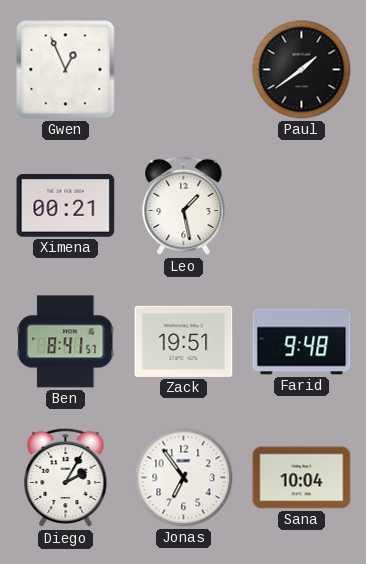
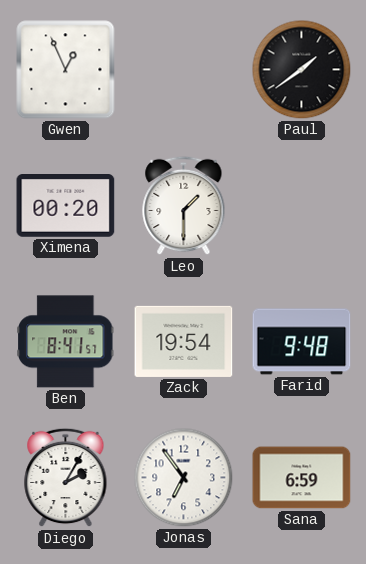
Ximena: 00:21 -> 00:20 (66, 206)
Leo: 1:28 -> 1:30 (184, 206)
Zack: 19:51 -> 19:54 (184, 341)
Sana: 10:04 -> 6:59 (302, 478)
